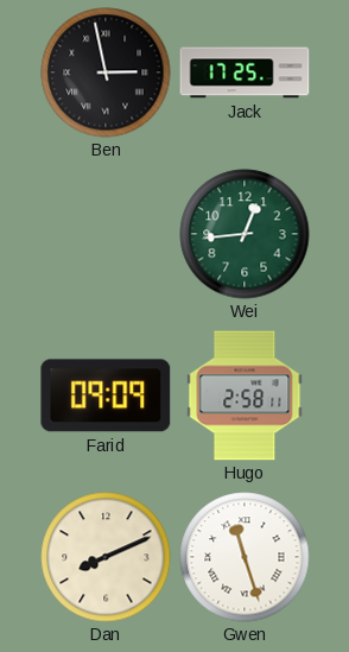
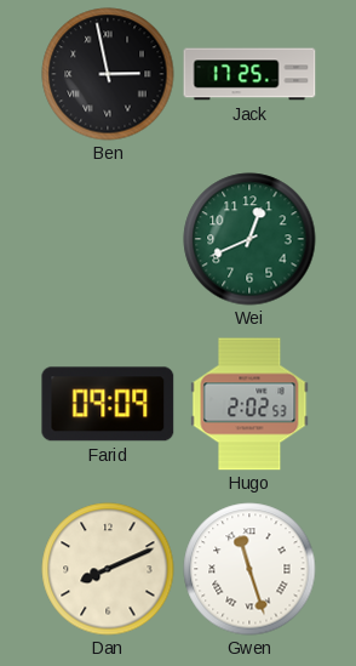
Wei: 12:44 -> 12:41 (249, 239)
Hugo: 2:58 -> 2:02 (249, 404)
